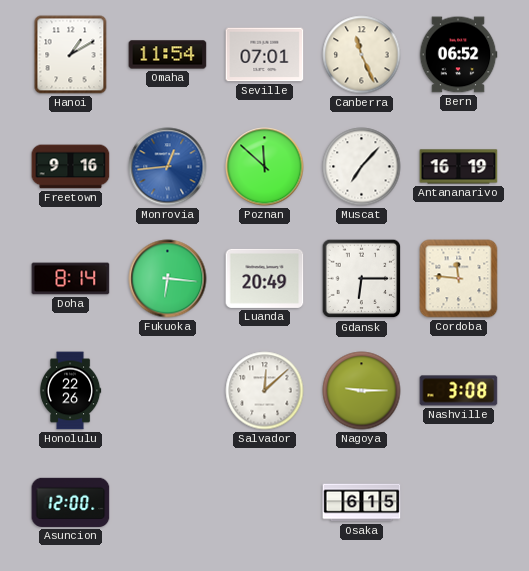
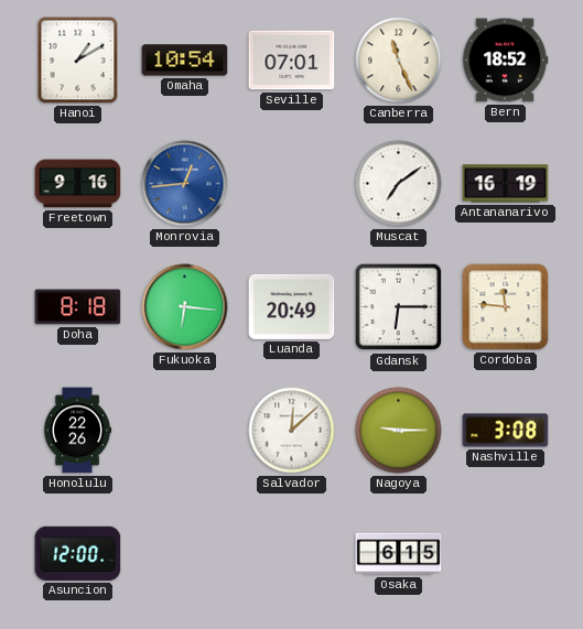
Omaha: 11:54 -> 10:54 (185, 61)
Bern: 06:52 -> 18:52 (505, 61)
Poznan: 11:52 -> none (265, 167)
Muscat: 7:07 -> 7:09 (399, 184)
Doha: 8:14 -> 8:18 (78, 307)
